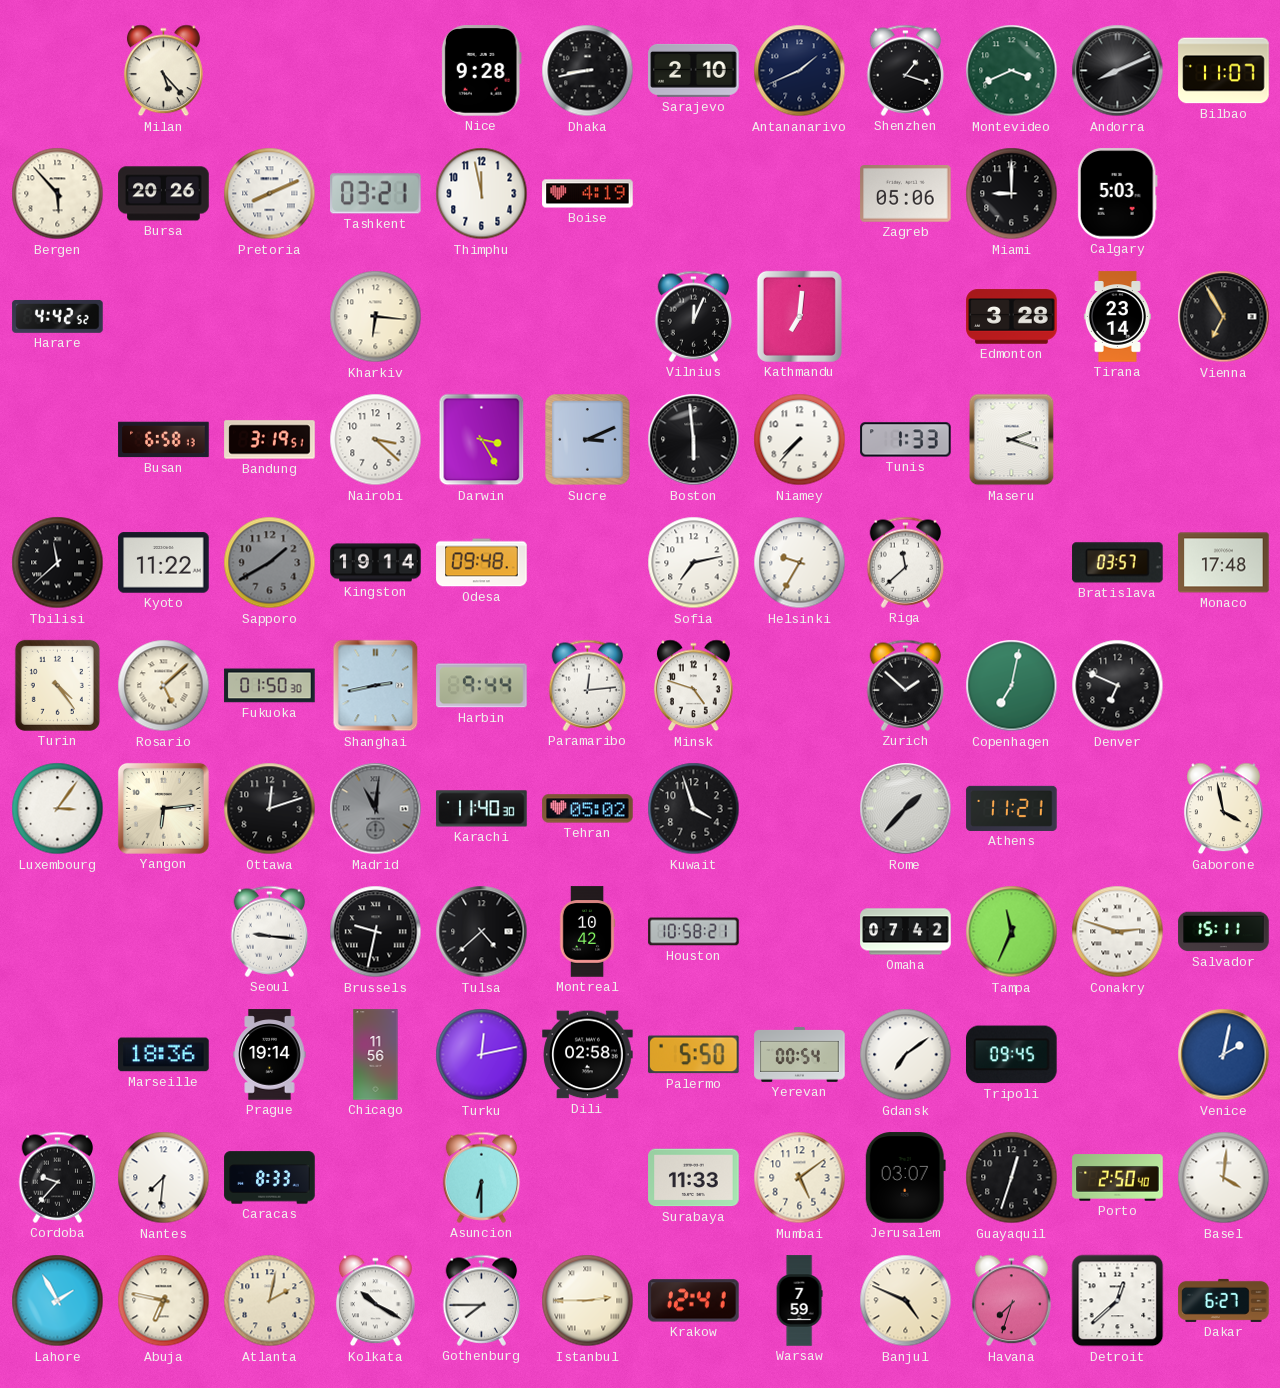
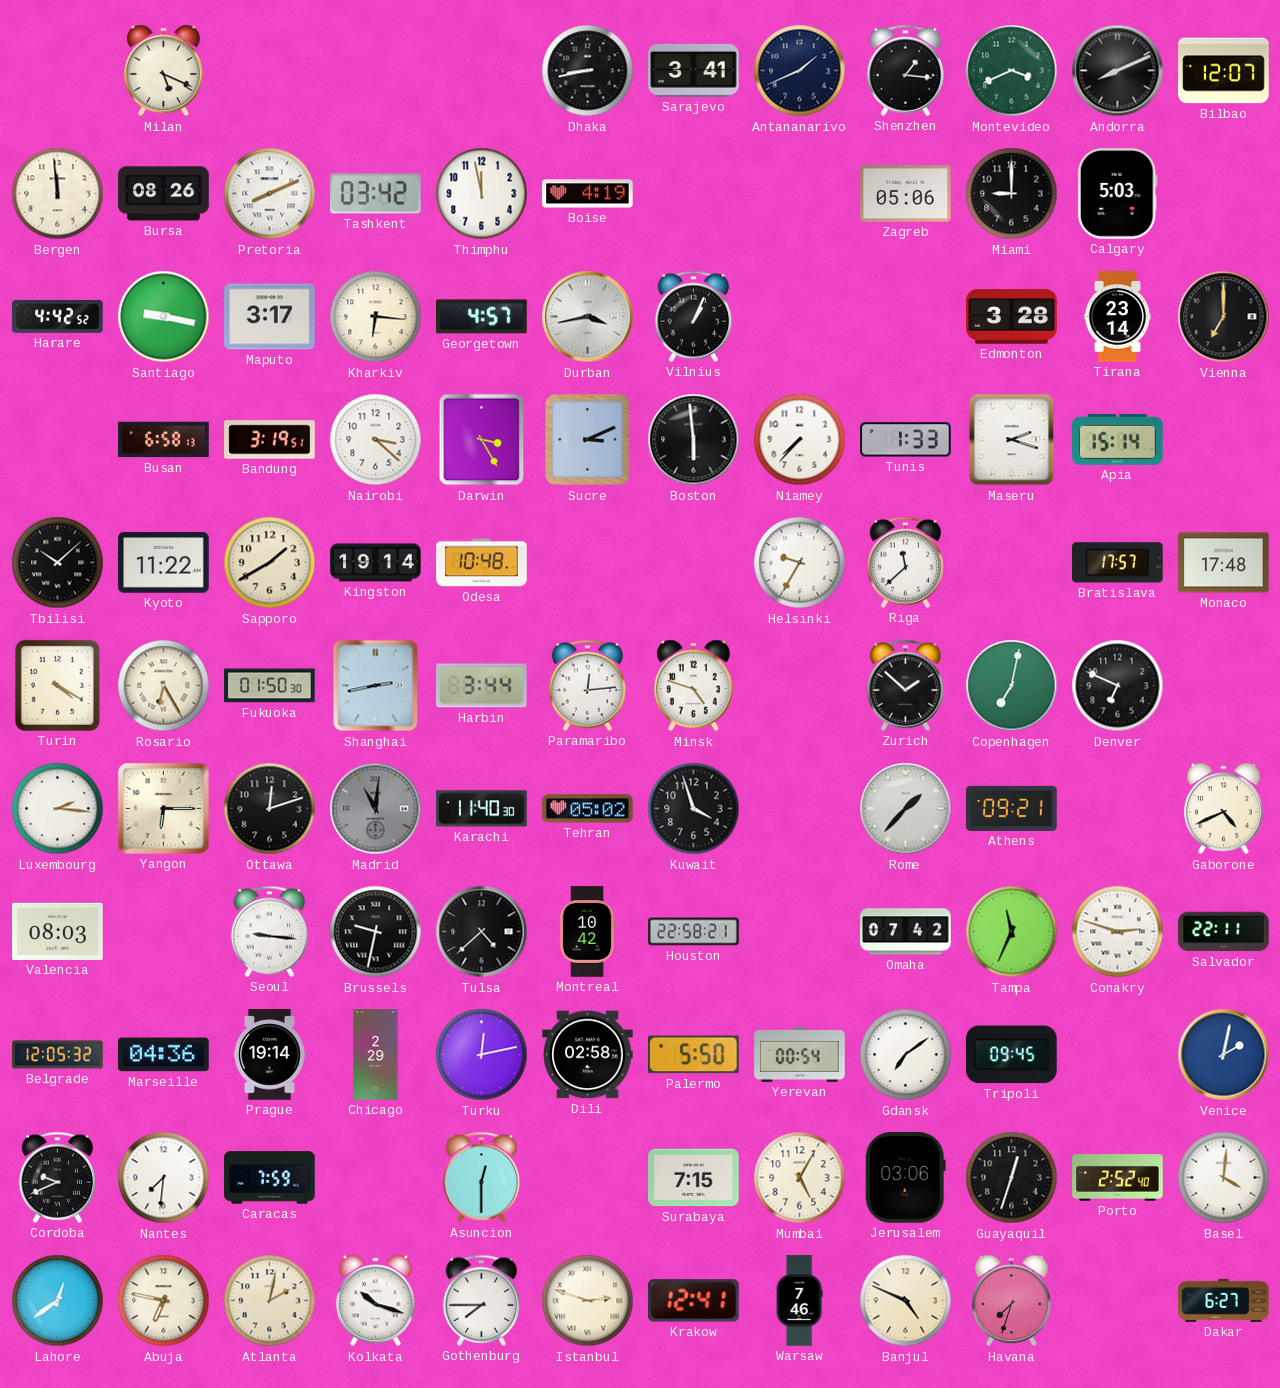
Milan: 5:23 -> 5:19 (163, 71)
Nice: 9:28 -> none (481, 71)
Sarajevo: 2:10 -> 3:41 (694, 70)
Shenzhen: 1:18 -> 1:16 (906, 70)
Bilbao: 11:07 -> 12:07 (1224, 71)
Bergen: 5:53 -> 11:59 (58, 194)
Bursa: 20:26 -> 08:26 (164, 194)
Tashkent: 03:21 -> 03:42 (376, 194)
Santiago: none -> 9:17 (164, 317)
Maputo: none -> 3:17 (270, 317)
Georgetown: none -> 4:57 (482, 317)
Durban: none -> 3:43 (588, 317)
Vilnius: 12:04 -> 1:04 (694, 316)
Kathmandu: 7:01 -> none (799, 316)
Vienna: 6:55 -> 7:00 (1224, 317)
Apia: none -> 15:14 (1118, 439)
Tbilisi: 11:38 -> 10:08 (58, 563)
Sapporo dial: grey -> cream (270, 563)
Odesa: 09:48 -> 10:48 (482, 563)
Sofia: 7:13 -> none (694, 563)
Bratislava: 03:57 -> 17:57 (1118, 563)
Turin: 4:24 -> 4:20 (57, 685)
Rosario: 5:08 -> 6:25 (164, 686)
Harbin: 9:44 -> 3:44 (482, 686)
Luxembourg: 3:06 -> 2:16 (58, 809)
Yangon: 6:14 -> 6:15 (163, 808)
Athens: 11:21 -> 09:21 (1012, 808)
Gaborone: 3:58 -> 4:41 (1223, 809)
Valencia: none -> 08:03 (58, 931)
Houston: 10:58 -> 22:58 (694, 932)
Salvador: 15:11 -> 22:11 (1224, 932)
Belgrade: none -> 12:05 (58, 1055)
Marseille: 18:36 -> 04:36 (164, 1055)
Chicago: 11:56 -> 2:29 (376, 1055)
Cordoba: 9:37 -> 9:41 (58, 1177)
Caracas: 8:33 -> 7:59 (270, 1178)
Asuncion: 6:30 -> 12:30 (482, 1177)
Surabaya: 11:33 -> 7:15 (694, 1178)
Mumbai: 5:09 -> 5:05 (800, 1178)
Jerusalem: 03:07 -> 03:06 (905, 1178)
Porto: 2:50 -> 2:52 (1118, 1178)
Lahore: 1:55 -> 12:39 (58, 1301)
Kolkata: 10:20 -> 10:18 (375, 1301)
Istanbul: 2:45 -> 2:48 (588, 1301)
Warsaw: 7:59 -> 7:46 (799, 1301)
Detroit: 12:38 -> none (1118, 1301)
